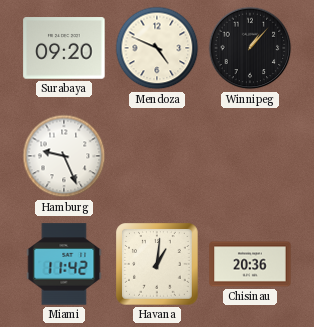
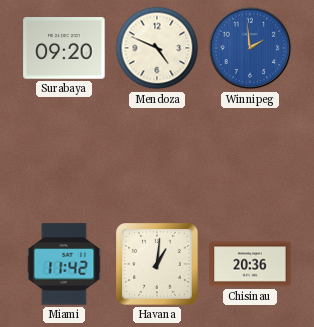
Winnipeg: 1:07 -> 1:59 (250, 48)
Winnipeg dial: black -> blue (250, 48)
Hamburg: 9:26 -> none (64, 156)
